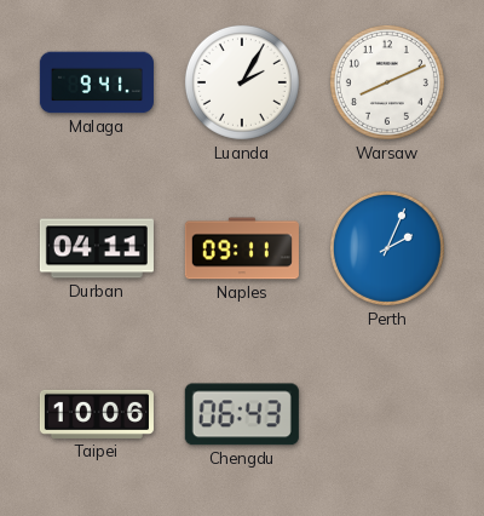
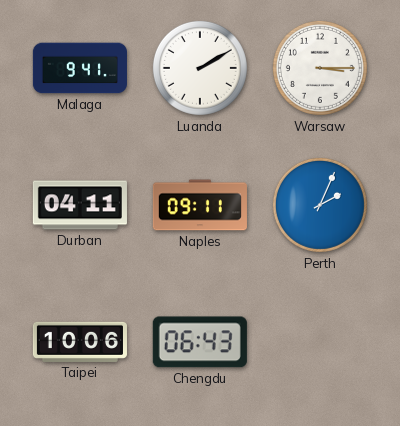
Luanda: 2:05 -> 2:10 (200, 68)
Warsaw: 8:11 -> 3:15 (320, 68)
